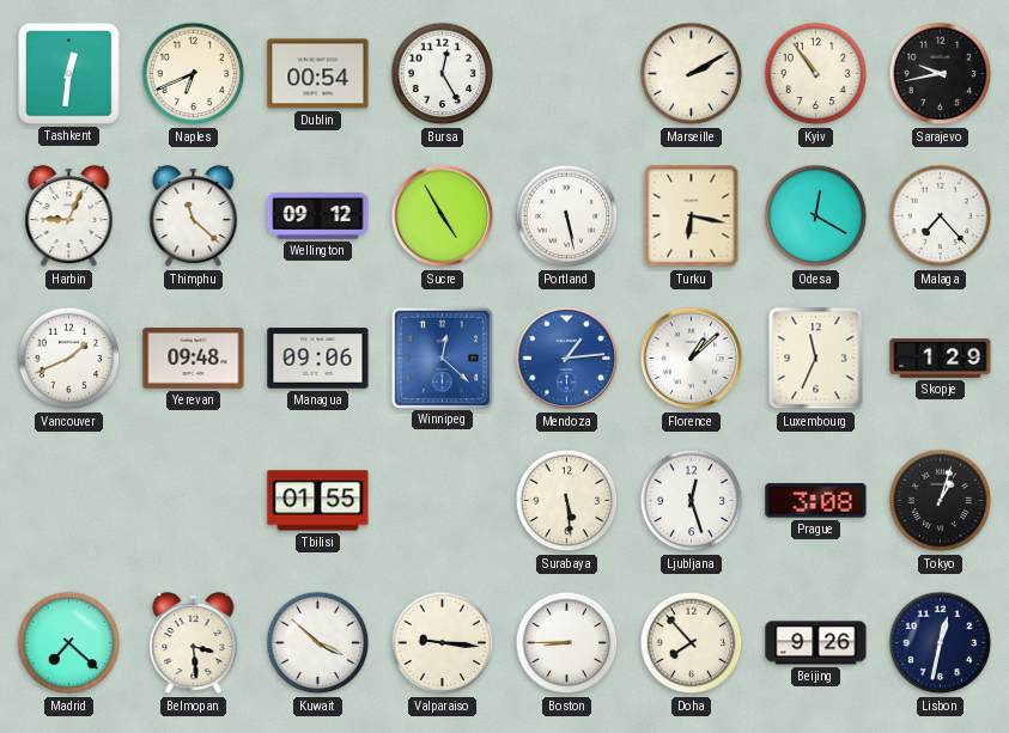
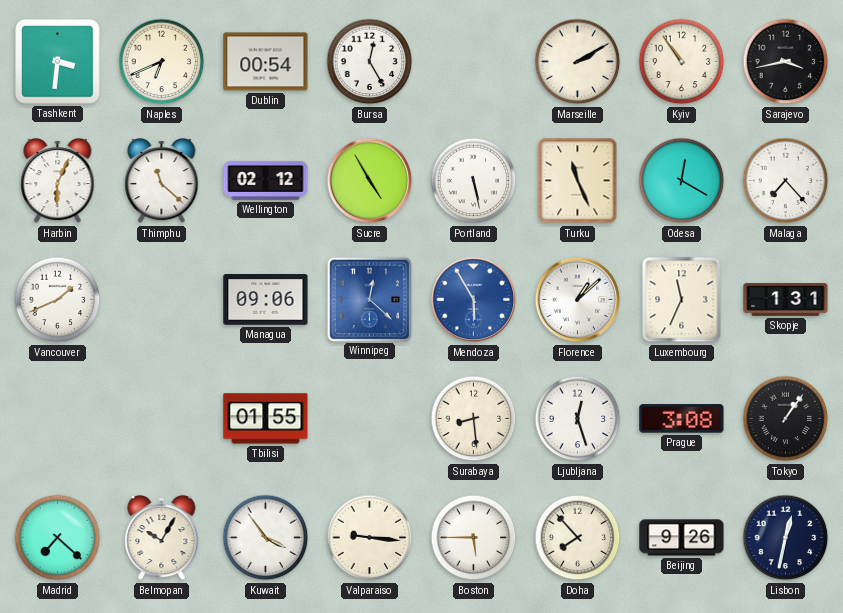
Tashkent: 12:31 -> 3:31 (58, 62)
Sarajevo: 9:43 -> 3:43 (786, 62)
Harbin: 9:04 -> 6:04 (58, 181)
Wellington: 09:12 -> 02:12 (266, 181)
Turku: 6:17 -> 11:26 (578, 181)
Yerevan: 09:48 -> none (194, 358)
Mendoza: 1:14 -> 5:55 (474, 300)
Skopje: 1:29 -> 1:31 (786, 300)
Surabaya: 5:29 -> 8:29 (474, 419)
Tokyo: 1:03 -> 1:06 (786, 419)
Belmopan: 3:29 -> 10:05 (162, 538)
Kuwait: 3:52 -> 3:54 (266, 538)
Boston: 8:45 -> 5:45 (474, 538)
